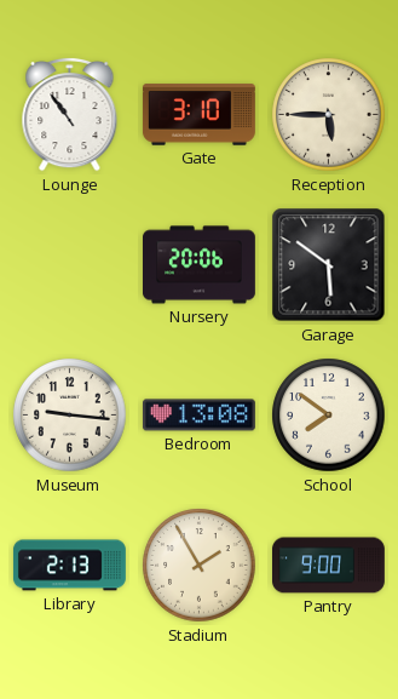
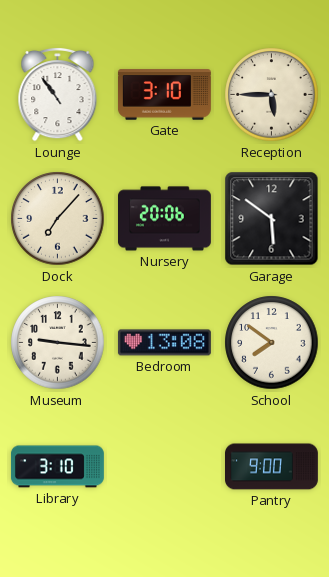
Dock: none -> 7:07 (58, 219)
Library: 2:13 -> 3:10 (57, 467)
Stadium: 1:55 -> none (200, 566)
